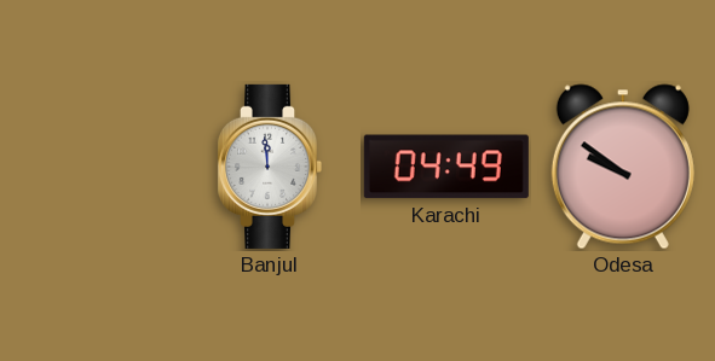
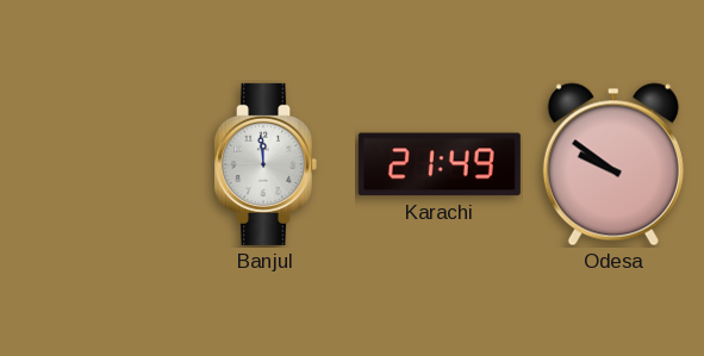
Karachi: 04:49 -> 21:49 (440, 164)
